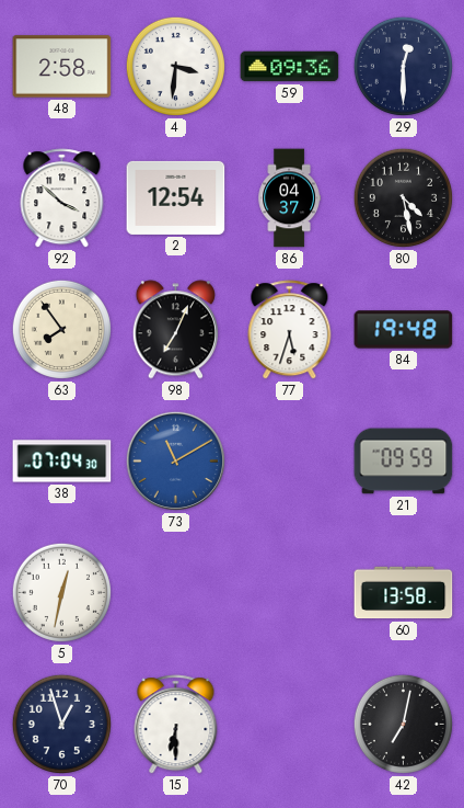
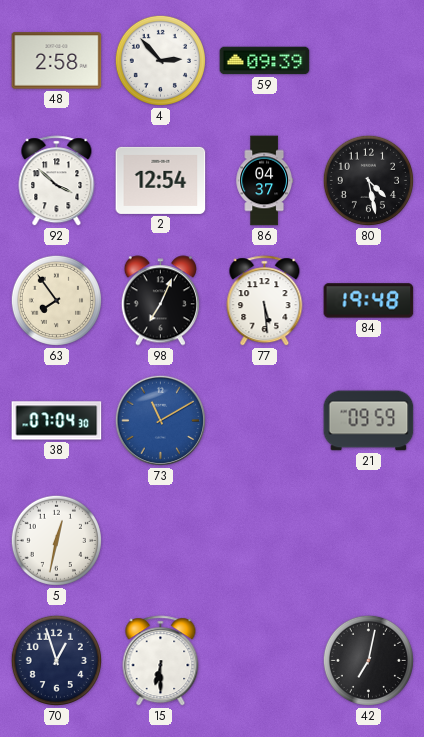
4: 3:31 -> 2:53 (160, 60)
59: 09:36 -> 09:39 (265, 61)
29: 12:30 -> none (403, 66)
77: 5:33 -> 5:29 (265, 301)
60: 13:58 -> none (404, 593)
